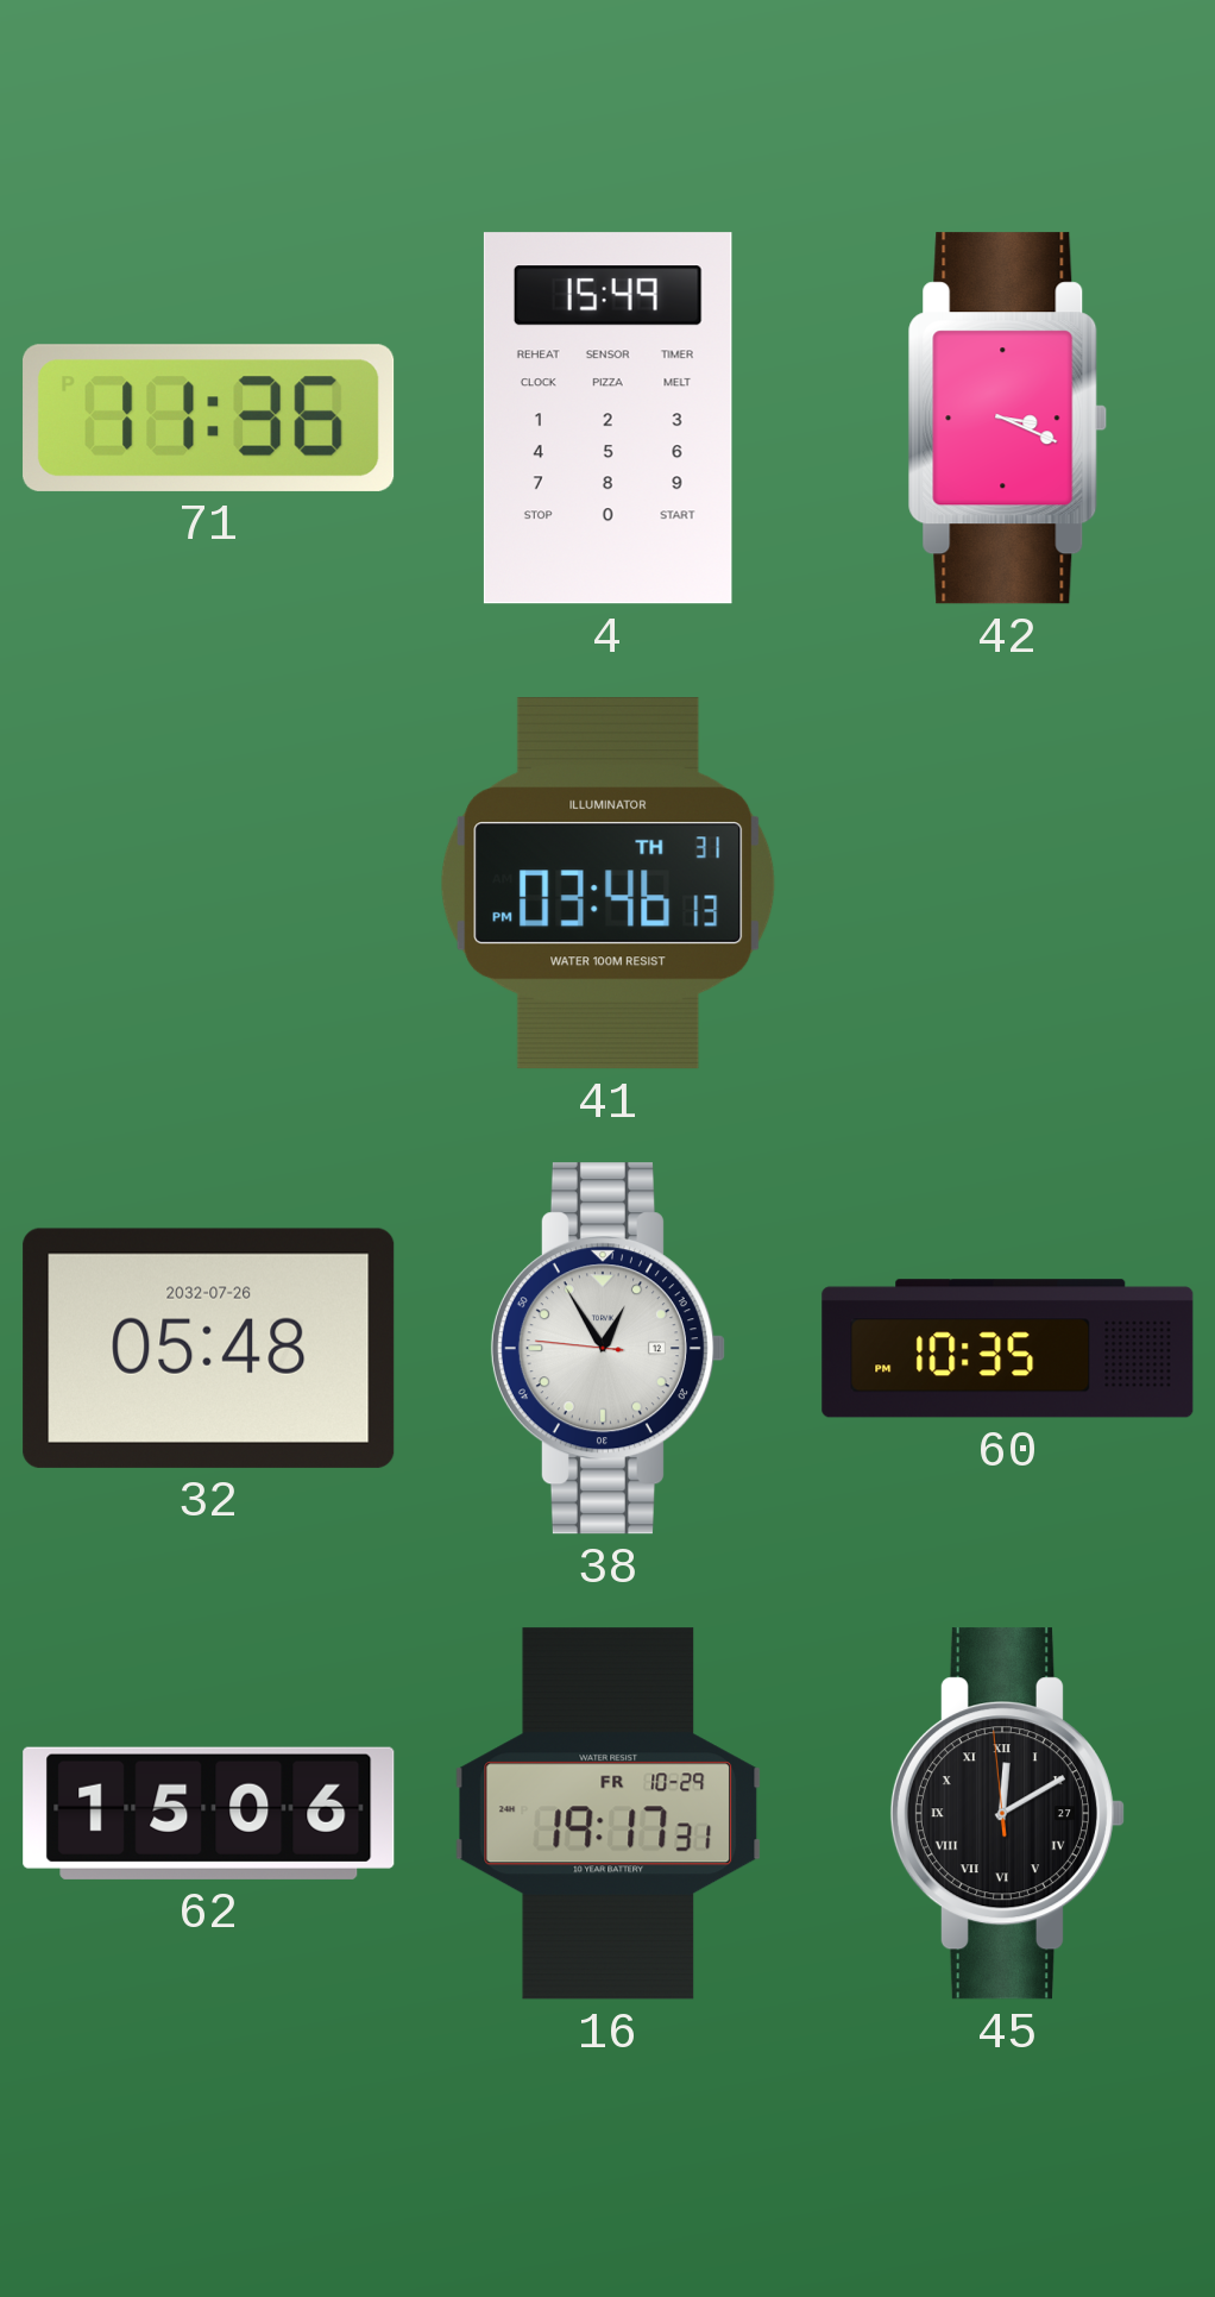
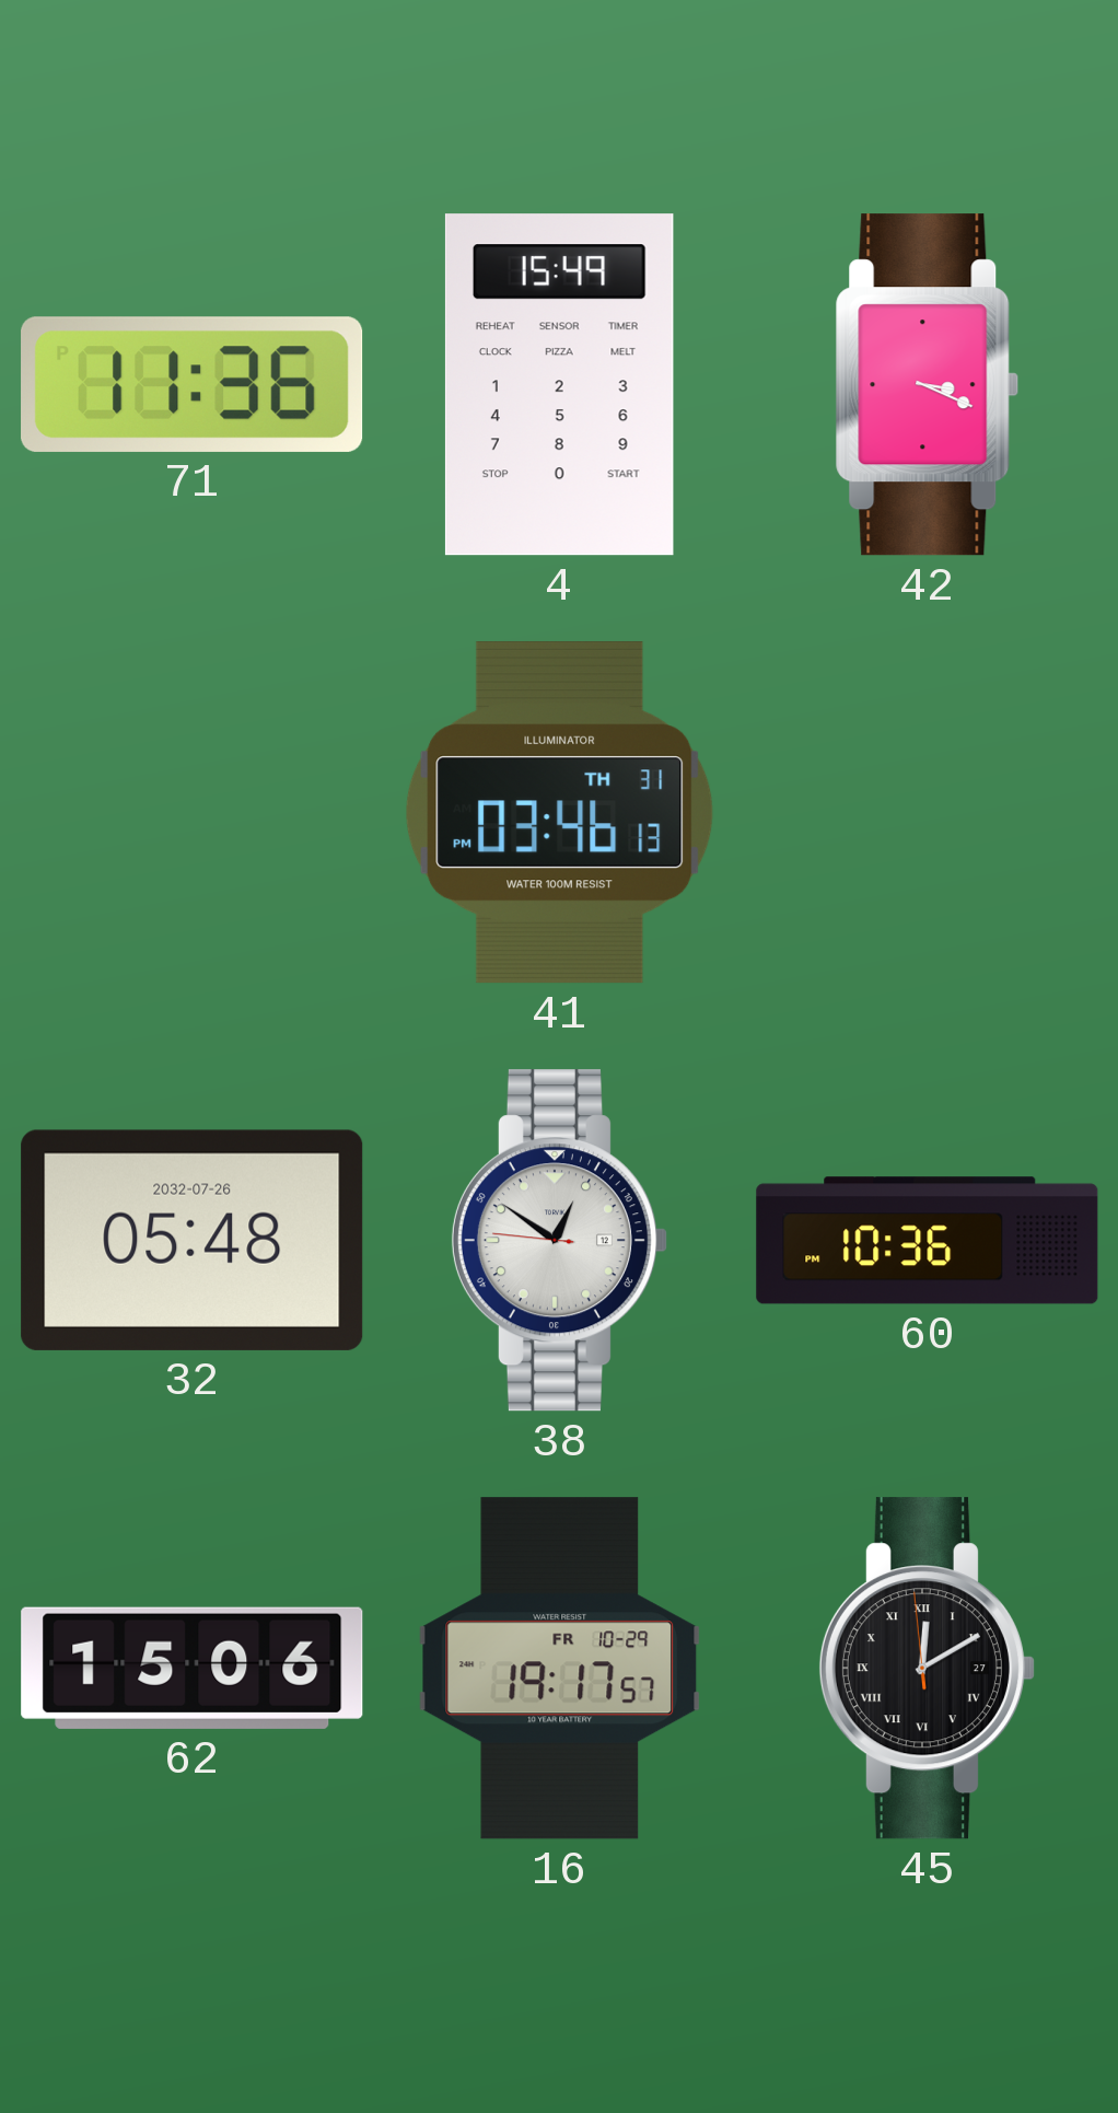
38: 12:54 -> 12:50 (559, 1241)
60: 10:35 -> 10:36 (928, 1241)
16: 19:17:31 -> 19:17:57 (560, 1669)
